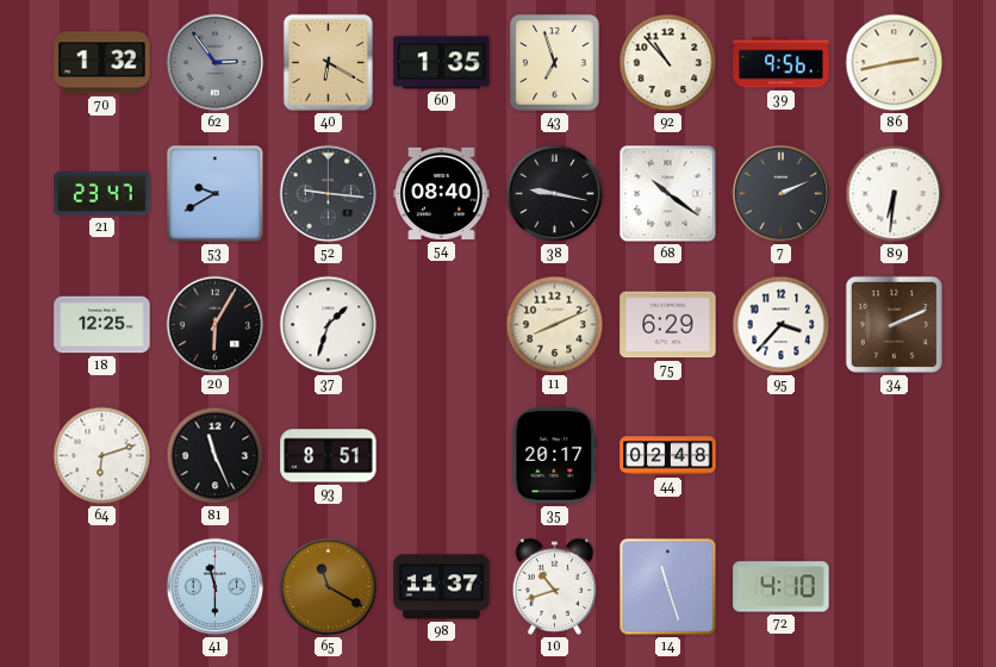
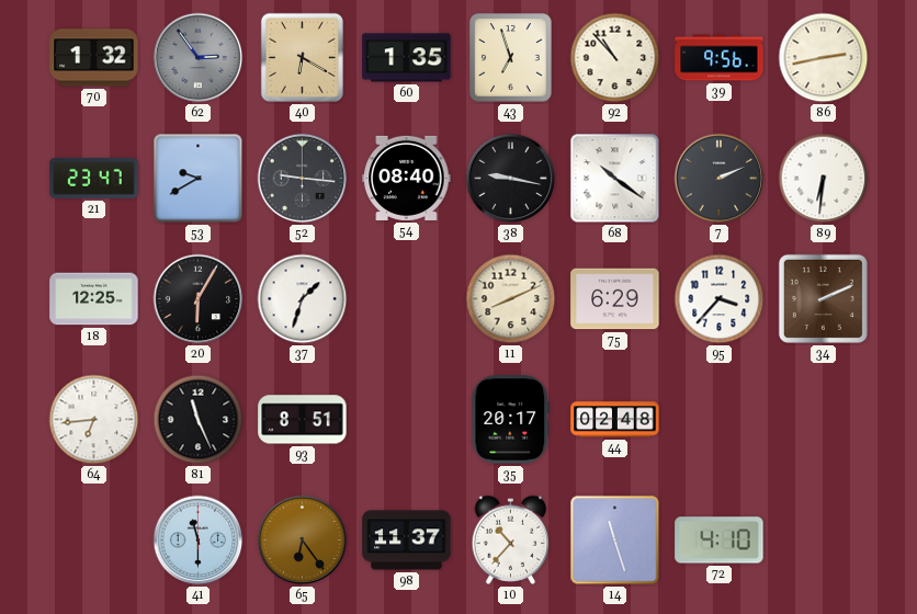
64: 6:12 -> 6:44 (94, 420)
65: 11:20 -> 6:24 (303, 541)
10: 10:42 -> 10:37 (511, 539)
